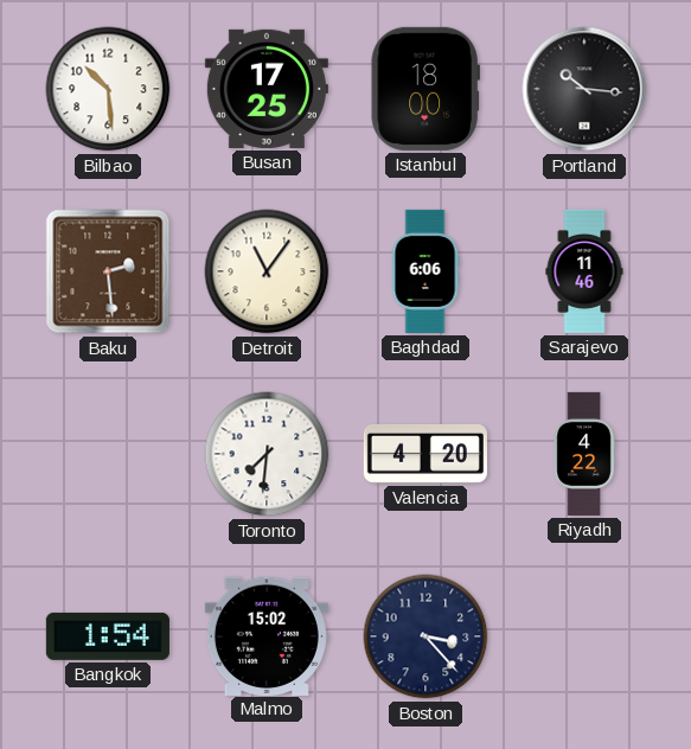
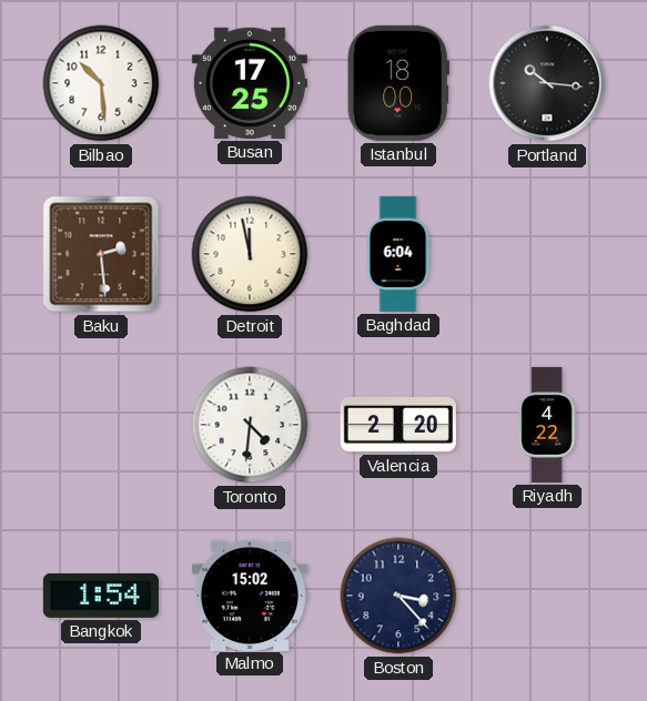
Detroit: 11:06 -> 11:58 (250, 254)
Baghdad: 6:06 -> 6:04 (398, 254)
Sarajevo: 11:46 -> none (584, 271)
Toronto: 7:31 -> 4:31 (250, 425)
Valencia: 4:20 -> 2:20 (398, 425)
